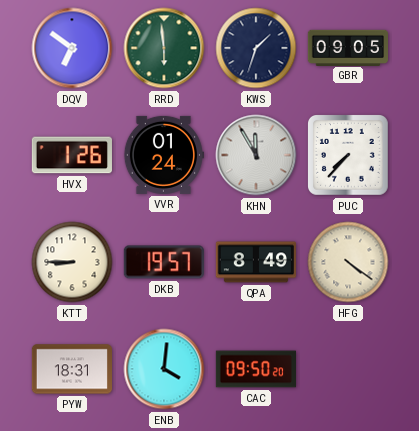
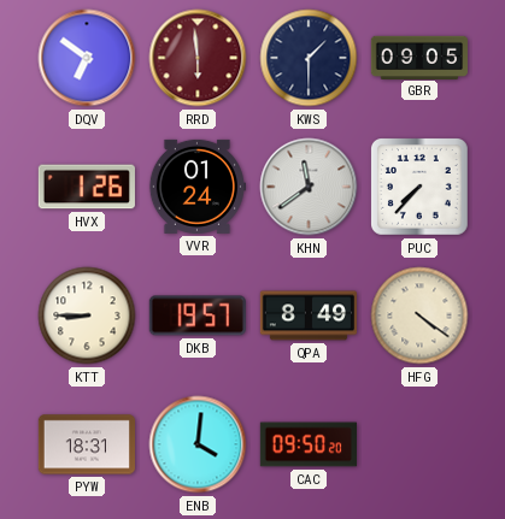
RRD dial: green -> burgundy (198, 58)
KWS: 1:33 -> 1:30 (309, 58)
KHN: 11:55 -> 11:39 (309, 187)
